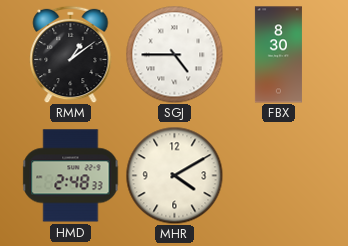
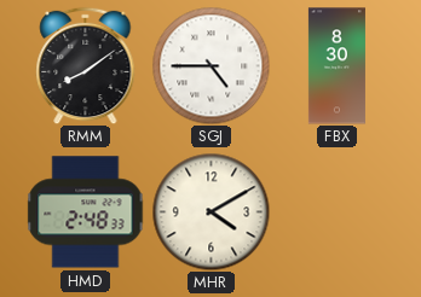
RMM: 1:09 -> 8:09 (86, 65)
